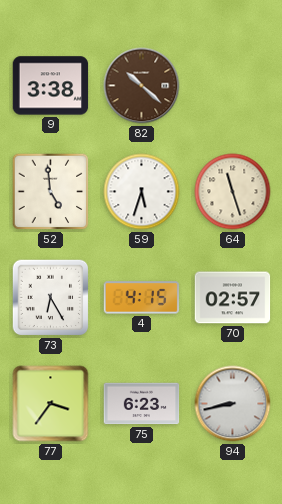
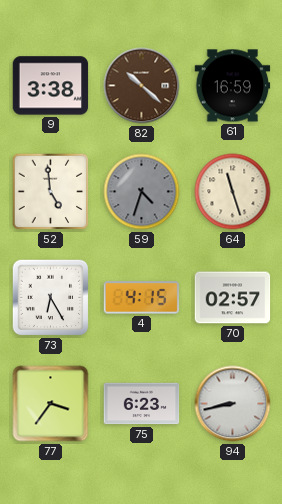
61: none -> 16:59 (233, 86)
59: 5:33 -> 4:33 (142, 192)
59 dial: white -> grey (142, 192)
